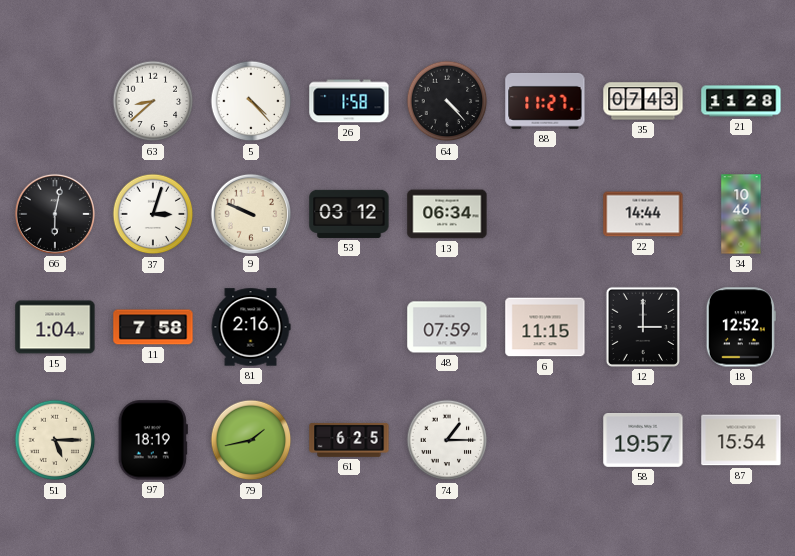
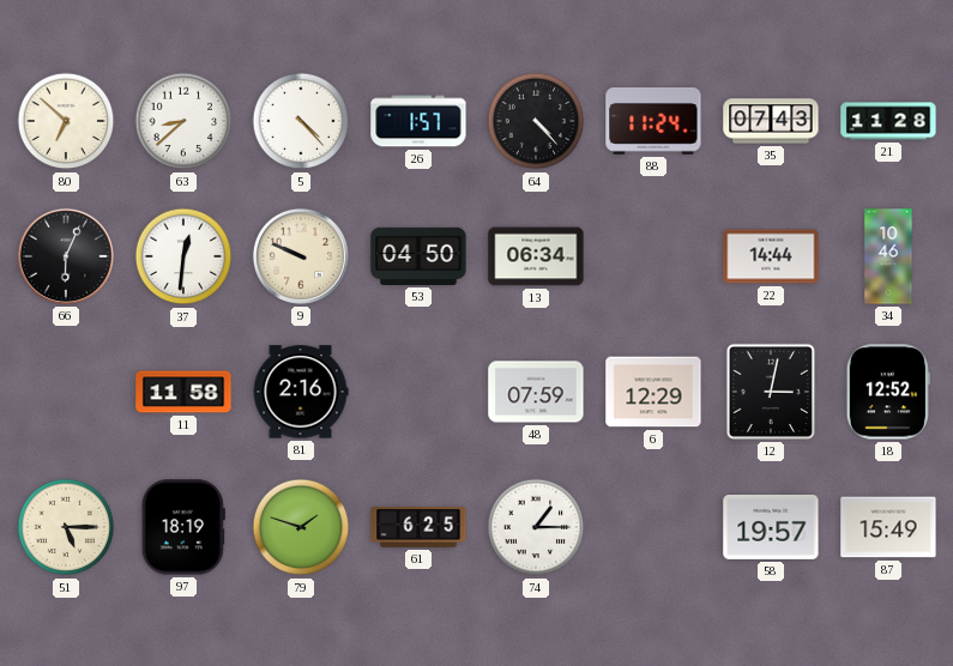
80: none -> 6:52 (66, 121)
26: 1:58 -> 1:57 (418, 121)
88: 11:27 -> 11:24 (653, 121)
66: 6:02 -> 6:04 (66, 256)
37: 3:03 -> 12:31 (183, 256)
53: 03:12 -> 04:50 (418, 256)
15: 1:04 -> none (55, 327)
11: 7:58 -> 11:58 (183, 392)
6: 11:15 -> 12:29 (653, 392)
12: 3:00 -> 3:02 (771, 392)
79: 1:43 -> 1:48 (301, 527)
87: 15:54 -> 15:49 (888, 527)
